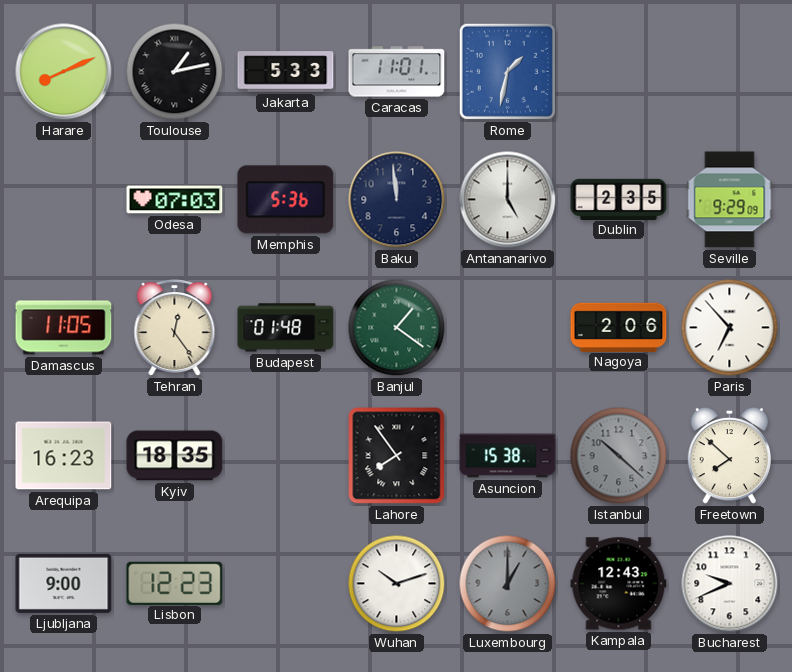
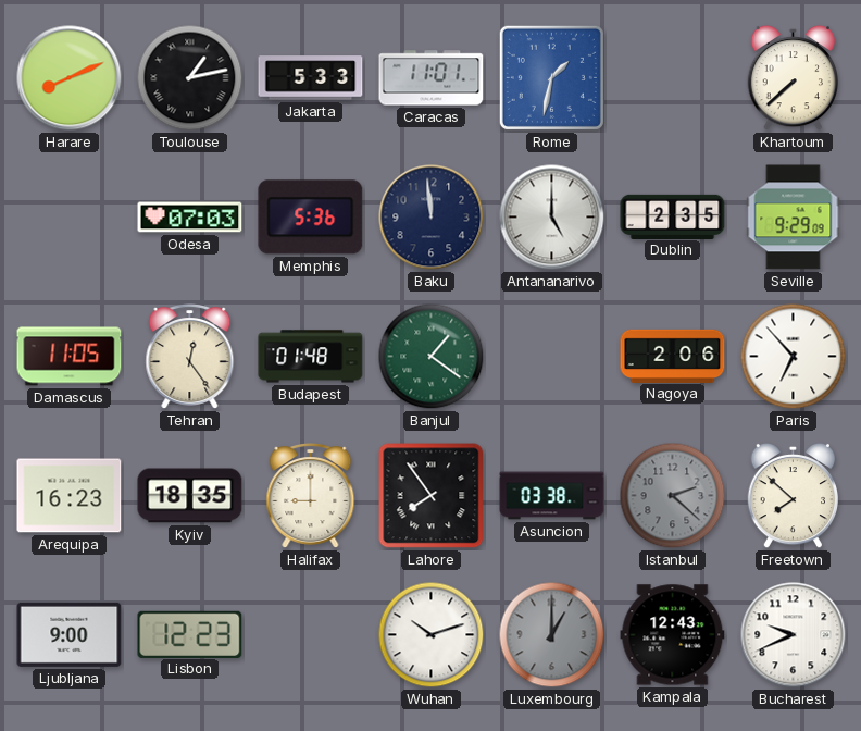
Khartoum: none -> 7:38 (793, 78)
Halifax: none -> 9:00 (311, 496)
Asuncion: 15:38 -> 03:38 (552, 496)
Istanbul: 10:22 -> 2:22 (673, 496)
